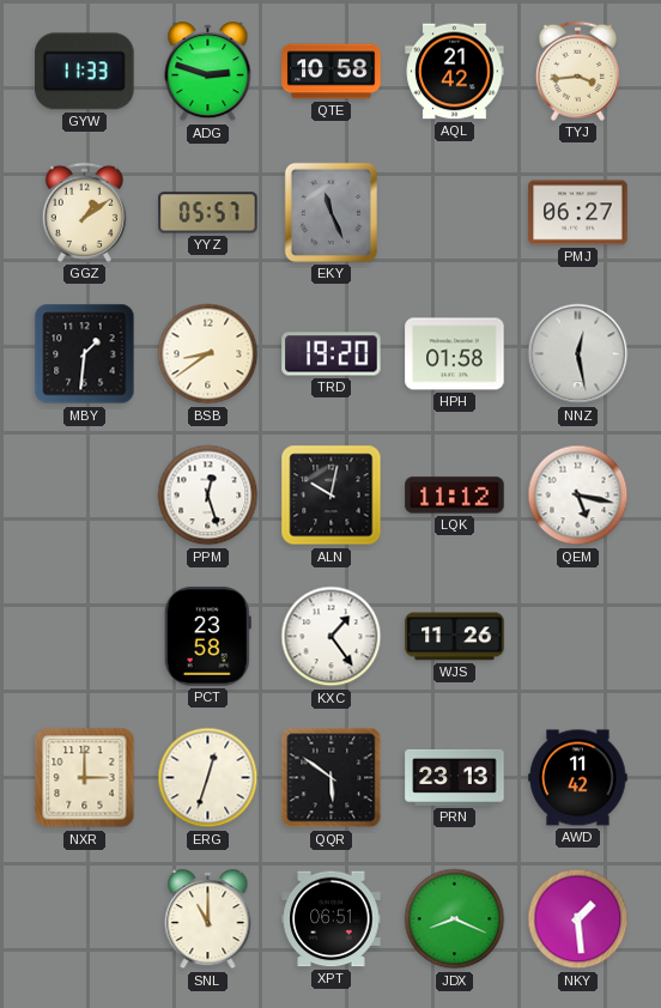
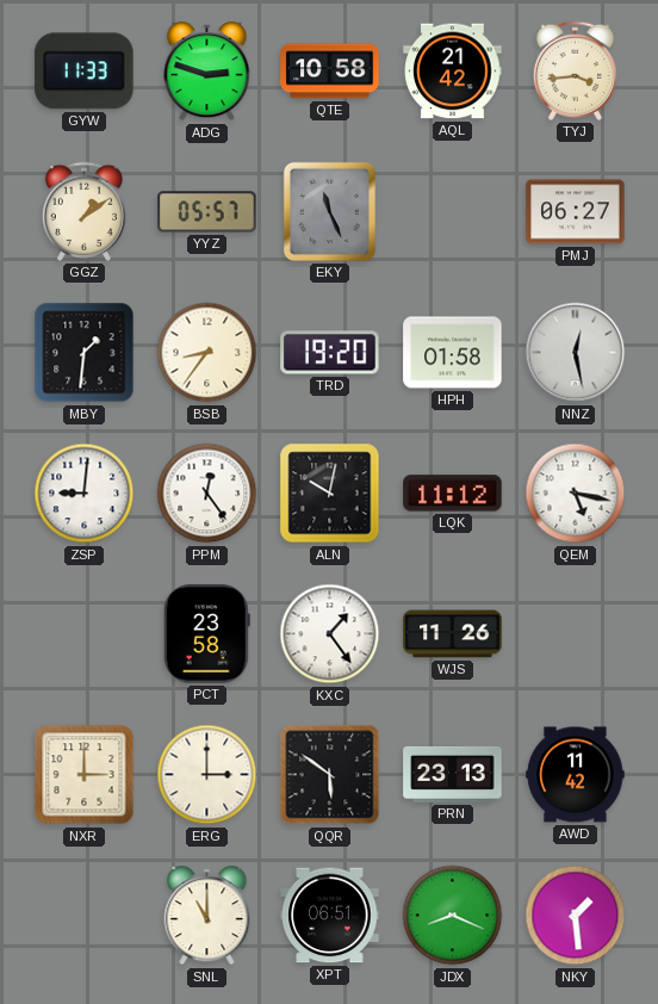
BSB: 8:39 -> 8:36 (207, 353)
ZSP: none -> 9:01 (85, 494)
PPM: 12:27 -> 12:24 (207, 494)
ERG: 12:33 -> 3:00 (207, 775)
